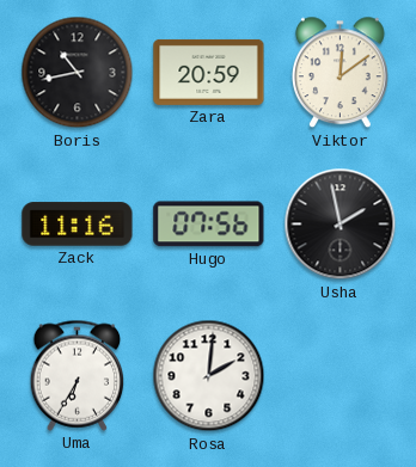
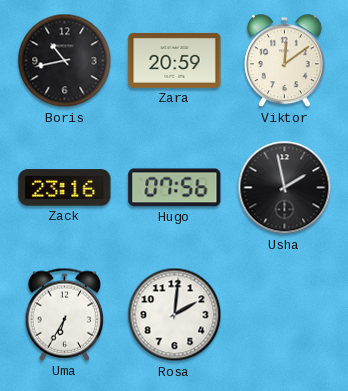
Zack: 11:16 -> 23:16 (65, 188)
